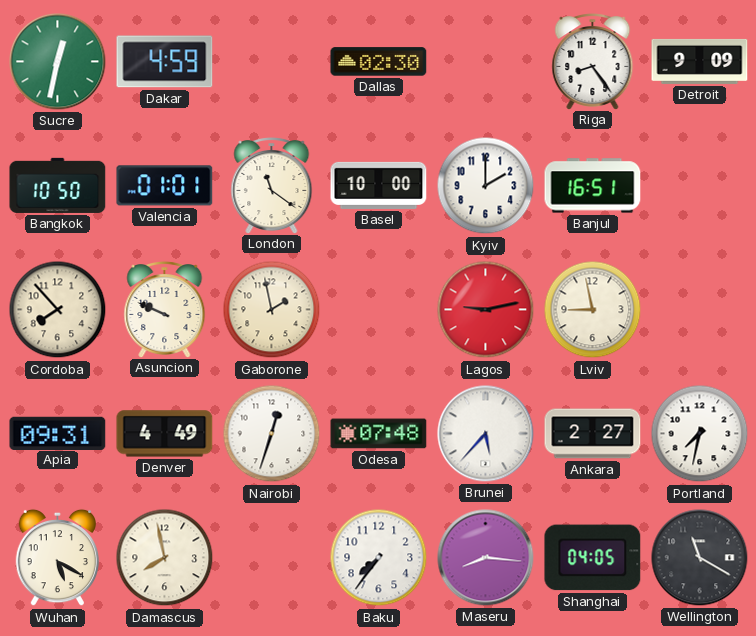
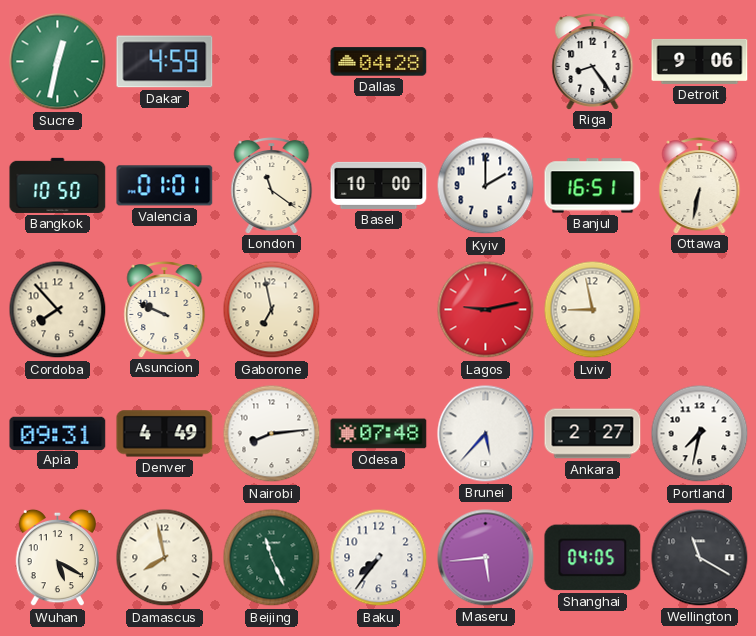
Dallas: 02:30 -> 04:28 (379, 62)
Detroit: 9:09 -> 9:06 (700, 61)
Ottawa: none -> 6:32 (700, 186)
Gaborone: 1:58 -> 6:58 (272, 310)
Nairobi: 12:33 -> 8:14 (272, 434)
Beijing: none -> 11:26 (272, 558)
Maseru: 8:16 -> 5:44 (486, 558)
